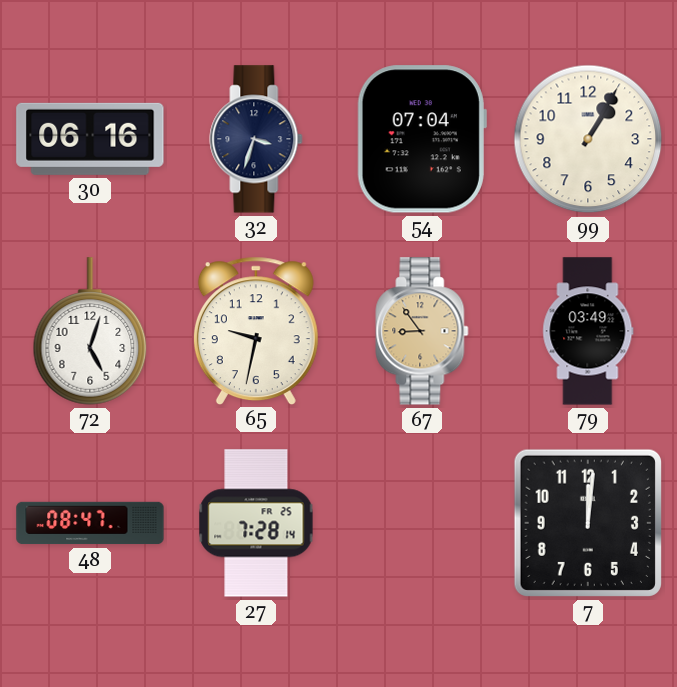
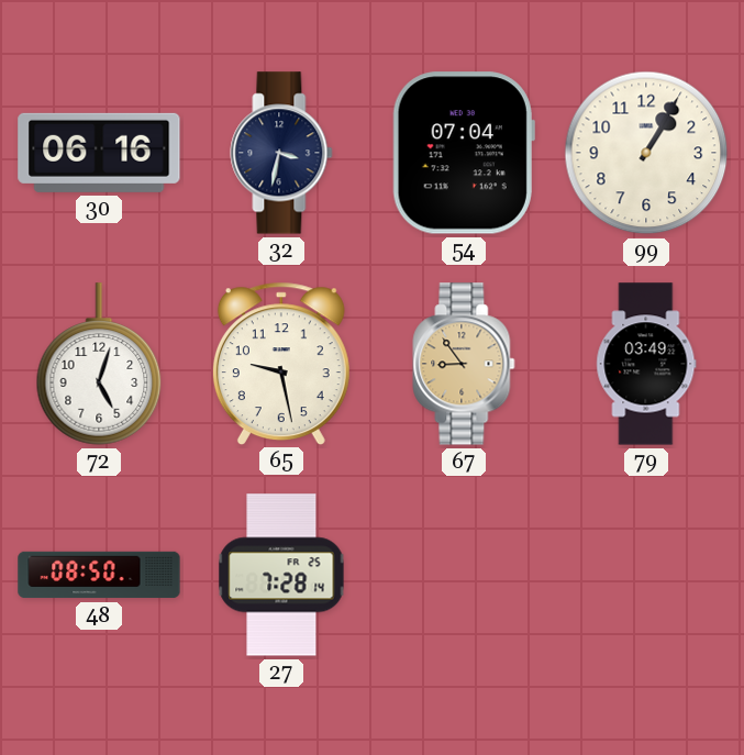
32: 3:33 -> 3:32 (281, 153)
65: 9:32 -> 9:28 (281, 363)
48: 08:47 -> 08:50 (99, 575)
7: 12:01 -> none (588, 523)
